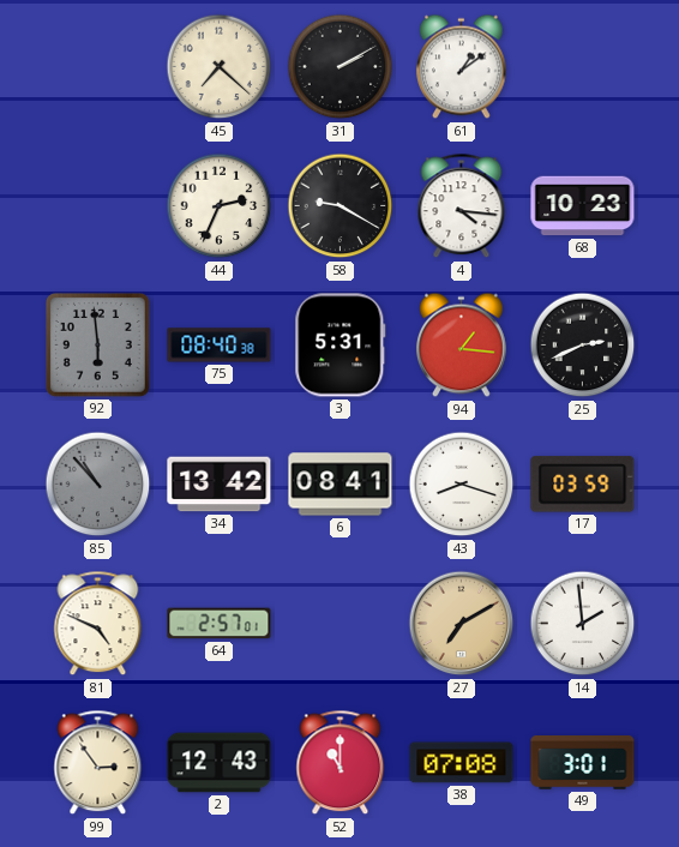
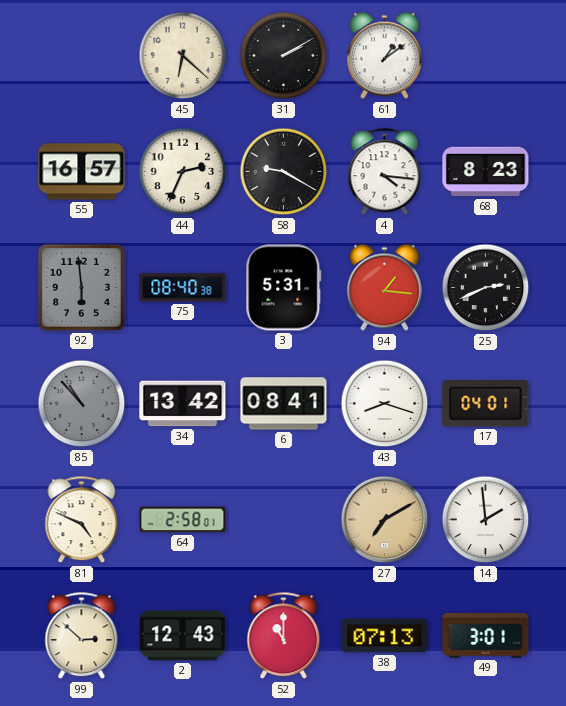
45: 7:22 -> 6:22 (183, 56)
55: none -> 16:57 (82, 172)
68: 10:23 -> 8:23 (486, 172)
17: 03:59 -> 04:01 (486, 404)
64: 2:57 -> 2:58 (183, 520)
99: 2:54 -> 2:52 (82, 636)
38: 07:08 -> 07:13 (385, 636)
